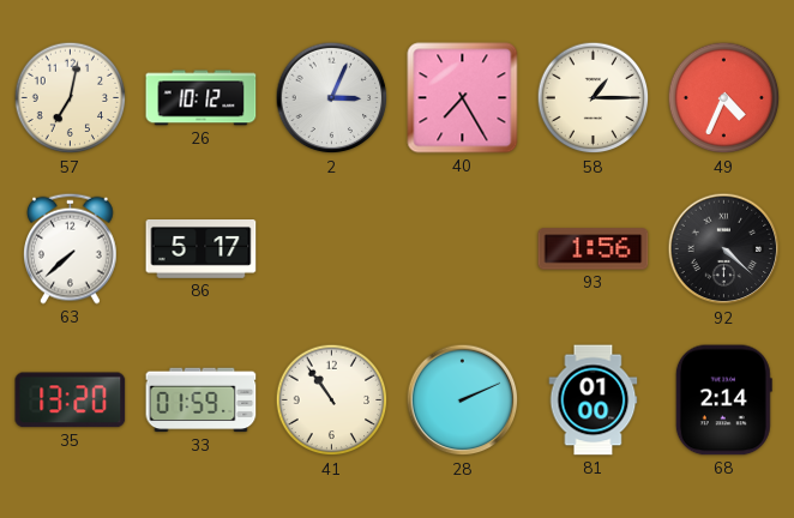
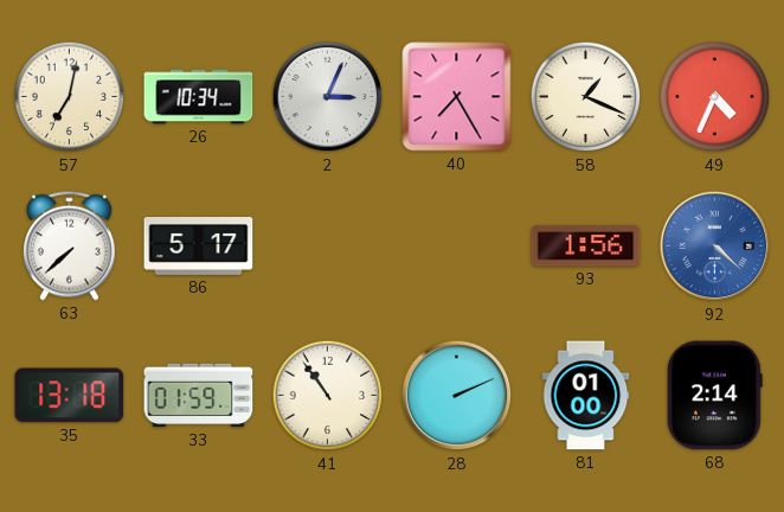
26: 10:12 -> 10:34 (199, 97)
58: 1:15 -> 1:19 (586, 97)
92 dial: black -> blue (715, 247)
35: 13:20 -> 13:18 (70, 396)
